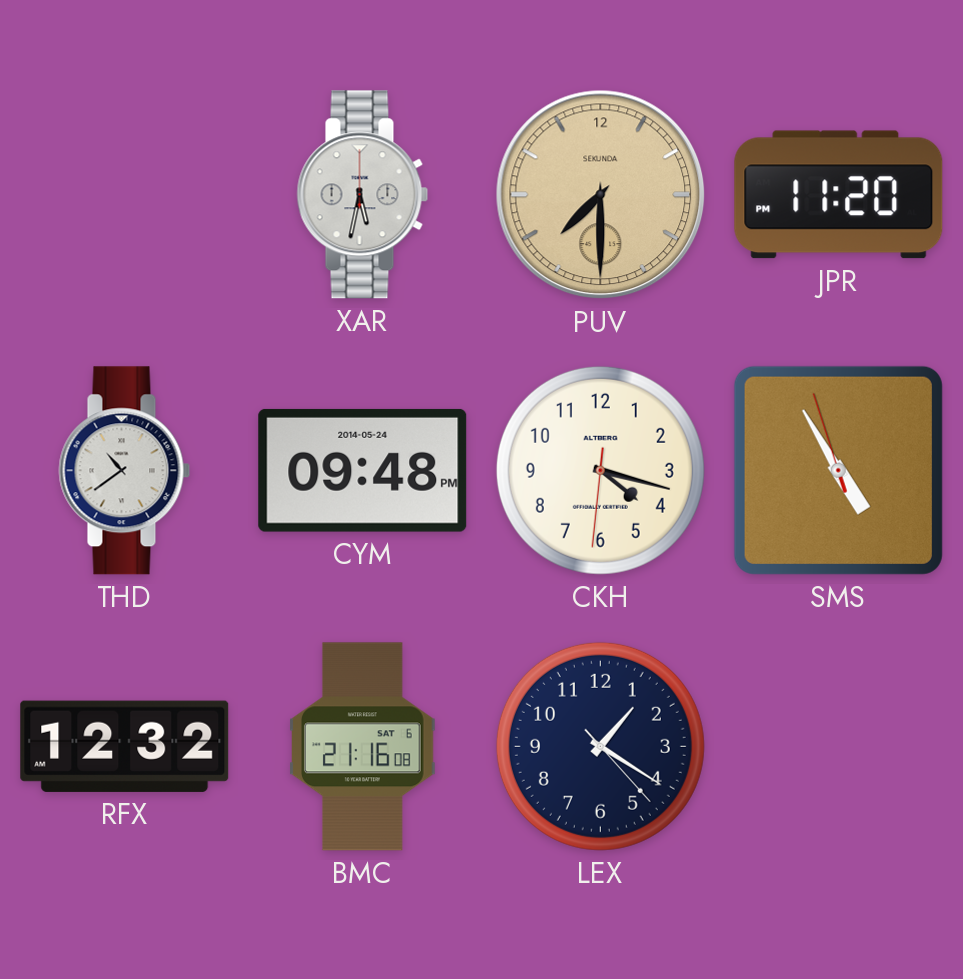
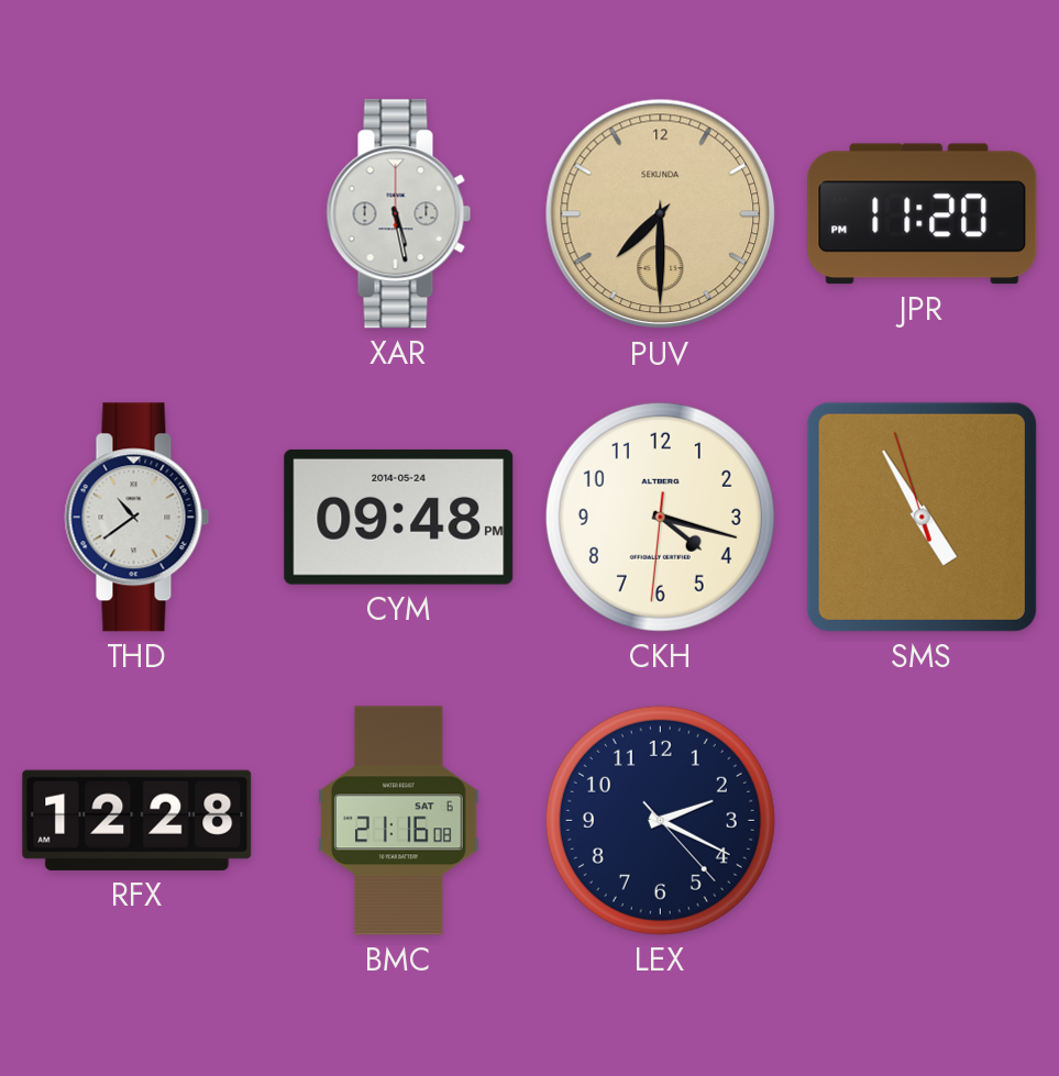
XAR: 5:32 -> 5:28 (399, 214)
RFX: 12:32 -> 12:28 (137, 820)
LEX: 1:20 -> 2:19 (660, 820)
